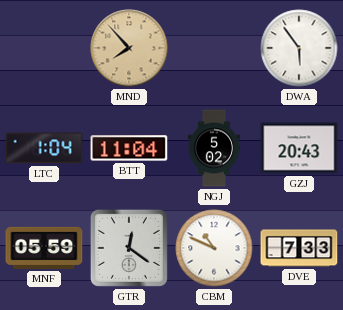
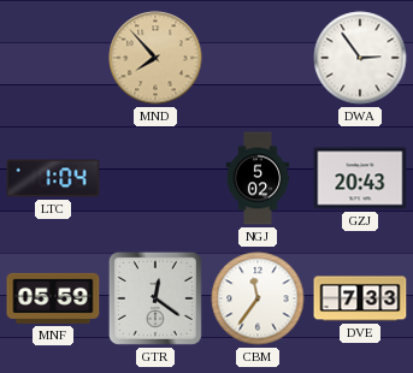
DWA: 5:54 -> 2:54 (360, 58)
BTT: 11:04 -> none (129, 148)
CBM: 10:49 -> 11:36 (258, 298)
